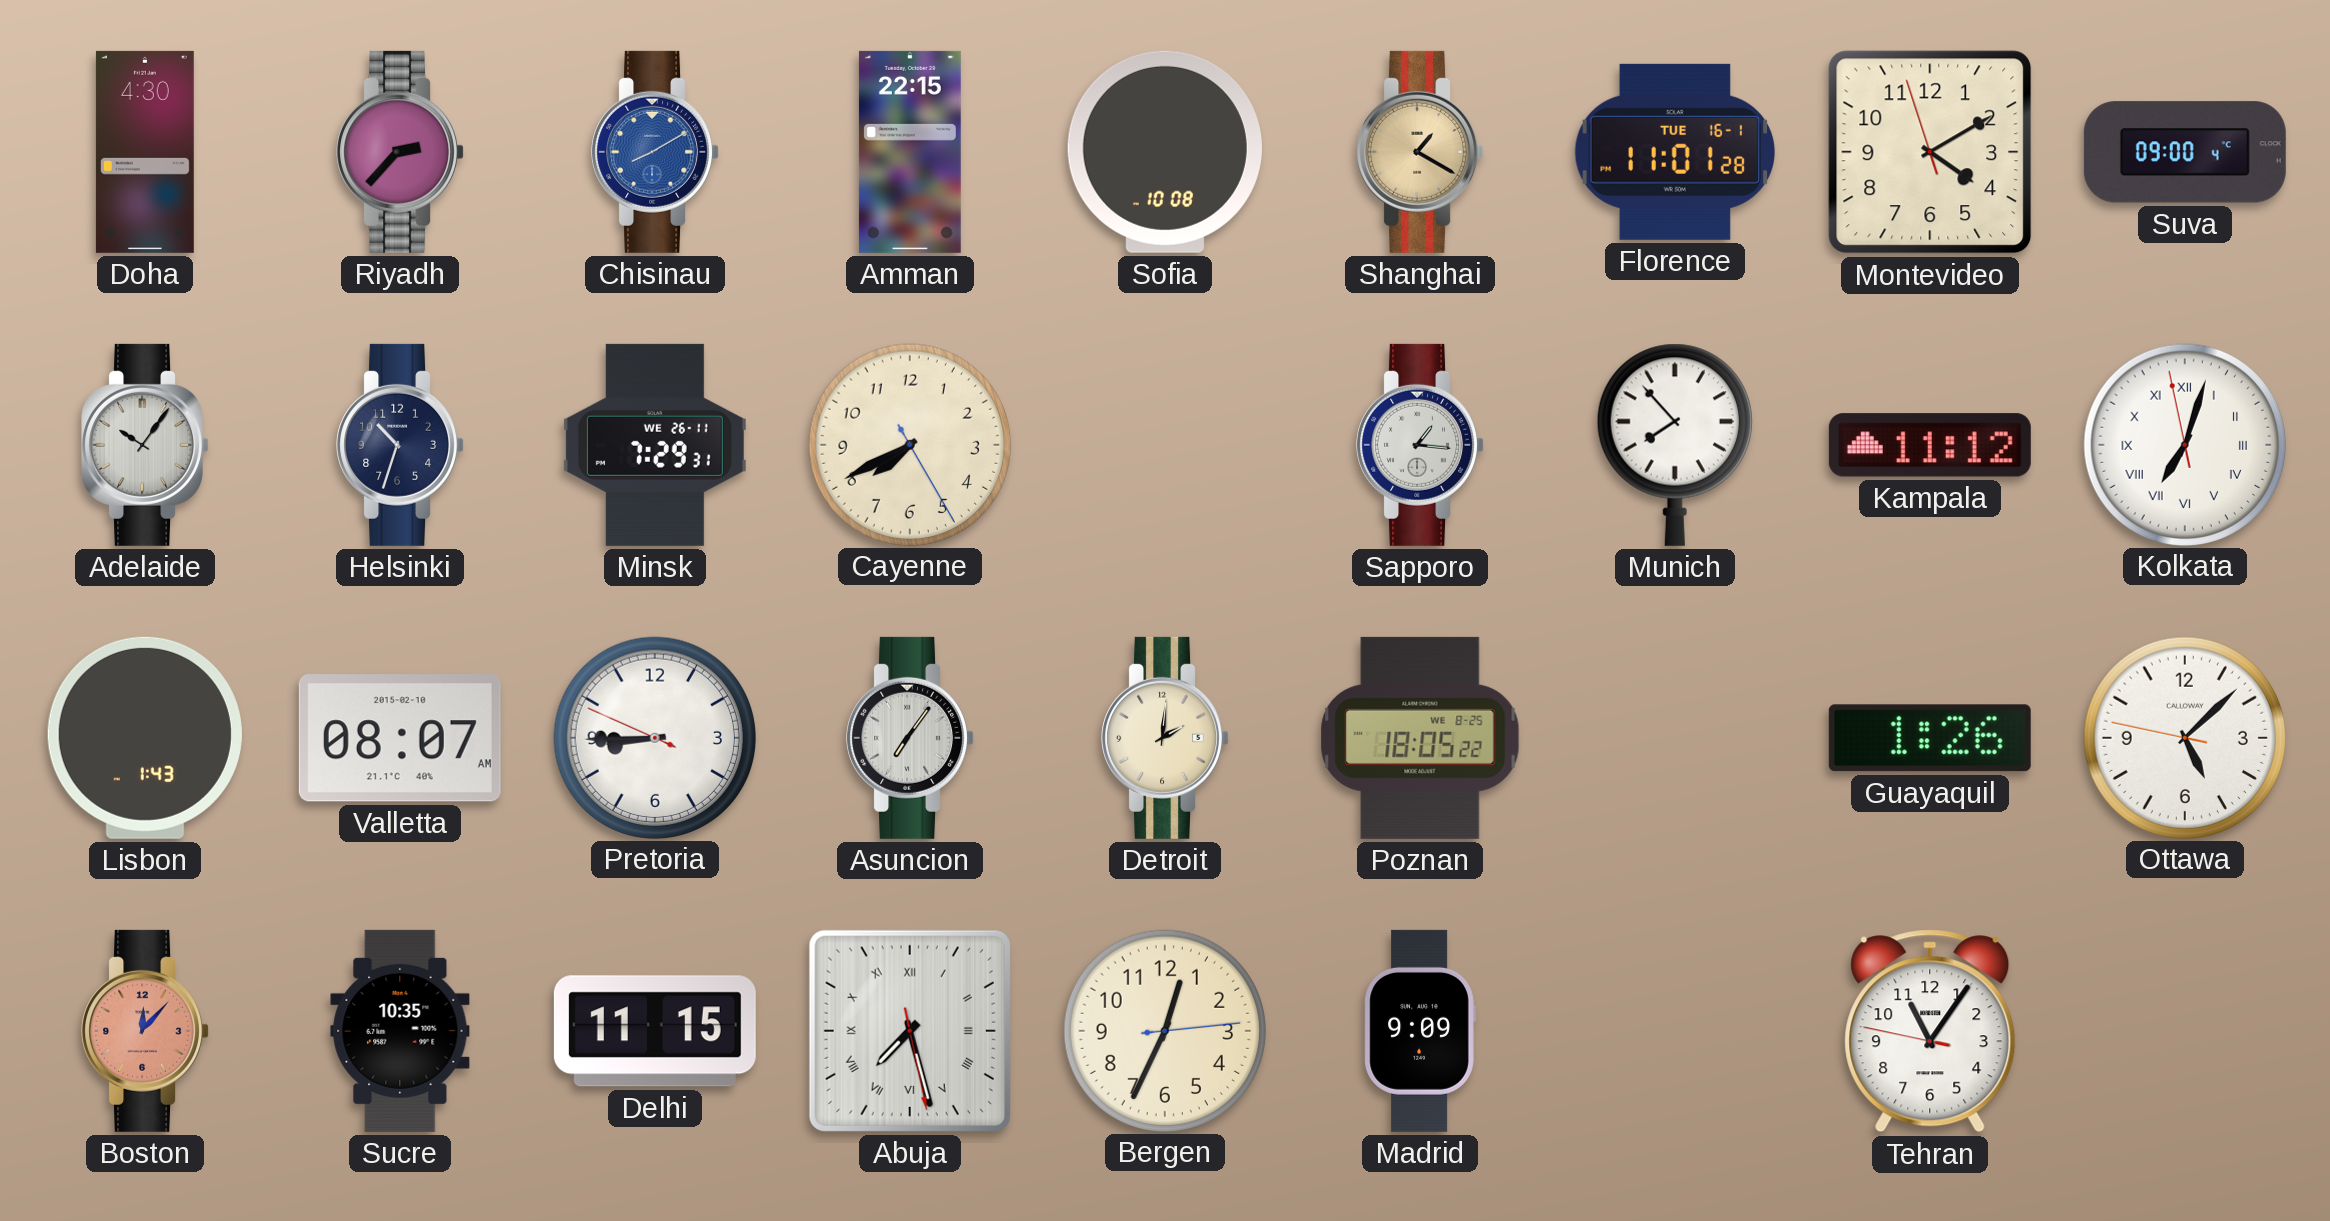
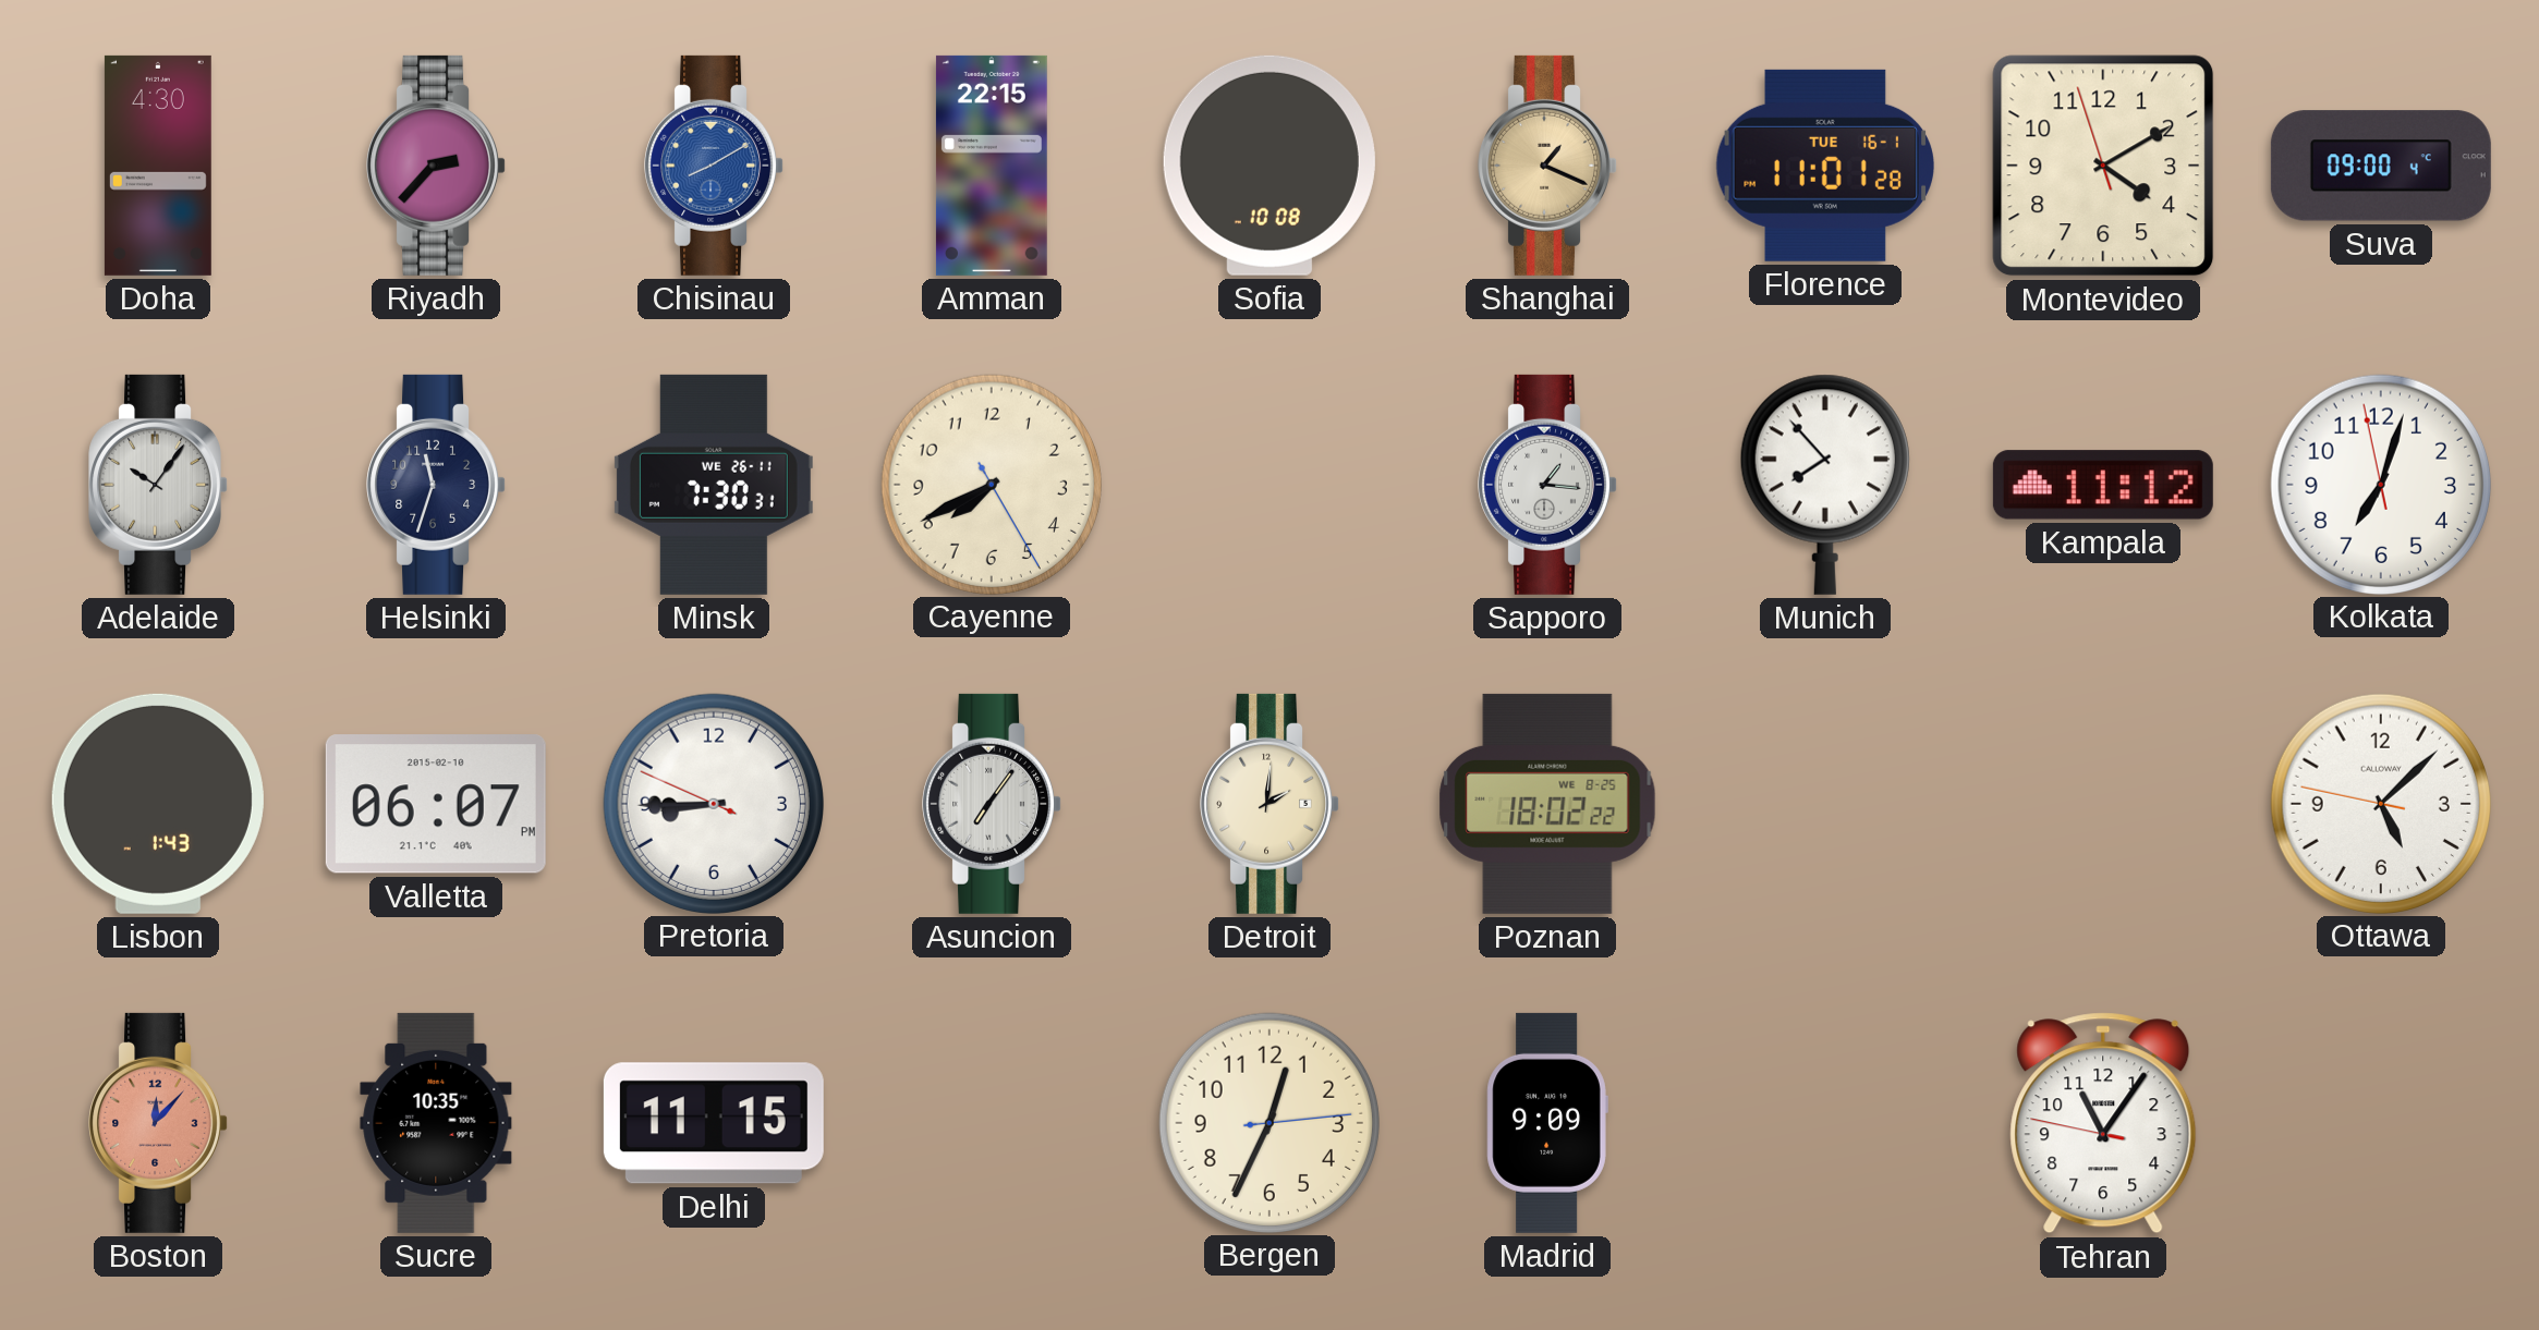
Shanghai: 1:20 -> 1:19 (1547, 166)
Helsinki: 10:33 -> 11:33 (436, 485)
Minsk: 7:29 -> 7:30 (714, 485)
Kolkata numerals: Roman -> Arabic (2380, 484)
Valletta: 08:07 -> 06:07 (436, 804)
Poznan: 18:05 -> 18:02 (1547, 804)
Guayaquil: 1:26 -> none (1930, 738)
Abuja: 7:27 -> none (910, 1031)
